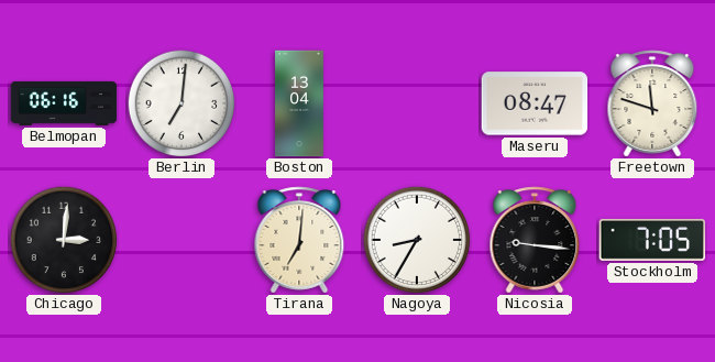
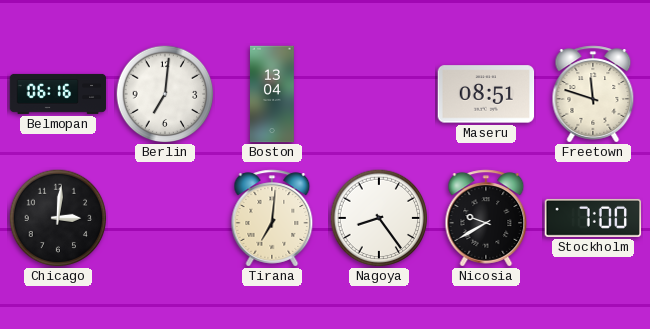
Maseru: 08:47 -> 08:51 (486, 94)
Nagoya: 8:35 -> 8:24 (379, 218)
Nicosia: 9:16 -> 9:40 (486, 218)
Stockholm: 7:05 -> 7:00 (593, 218)
